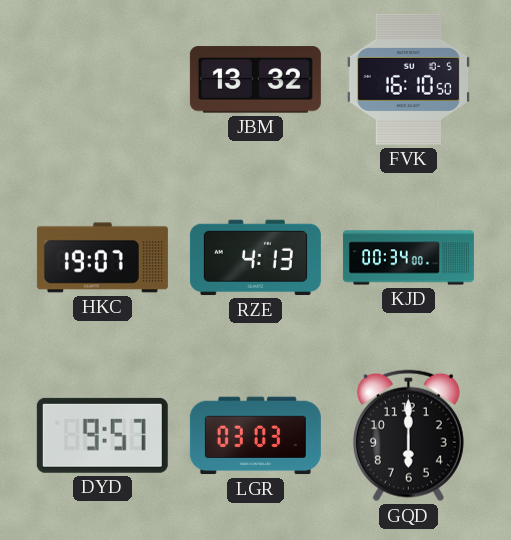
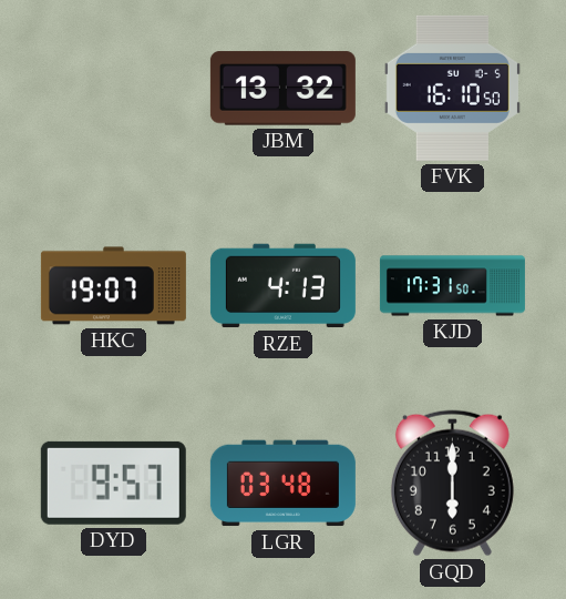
KJD: 00:34 -> 17:31 (452, 286)
LGR: 03:03 -> 03:48 (282, 484)
